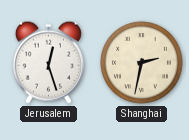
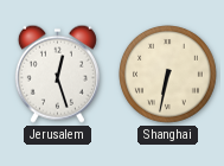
Shanghai: 2:32 -> 6:32 (168, 75)
